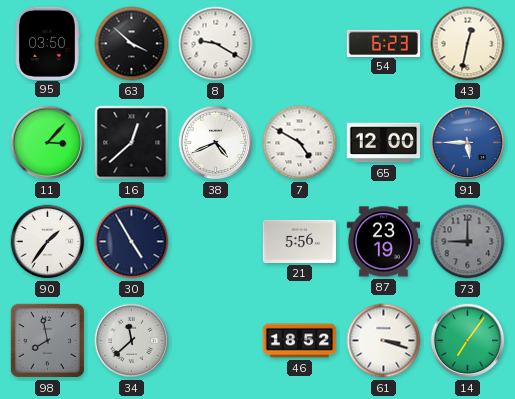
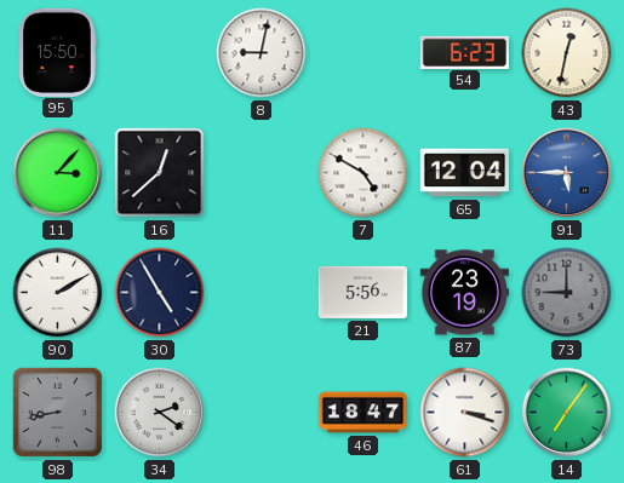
95: 03:50 -> 15:50 (57, 52)
63: 3:52 -> none (132, 44)
8: 9:20 -> 9:02 (262, 53)
38: 4:41 -> none (216, 143)
65: 12:00 -> 12:04 (464, 173)
90: 1:36 -> 2:10 (58, 293)
98: 7:58 -> 8:43 (57, 412)
34: 11:38 -> 2:21 (160, 413)
46: 18:52 -> 18:47 (363, 413)
